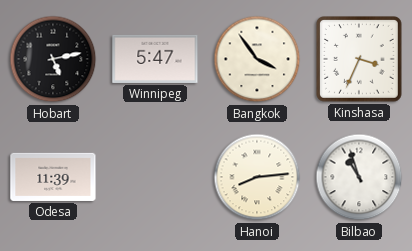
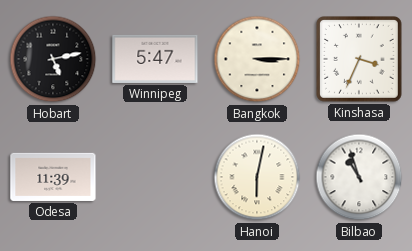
Bangkok: 3:54 -> 3:15 (257, 59)
Hanoi: 8:14 -> 6:02 (257, 177)
